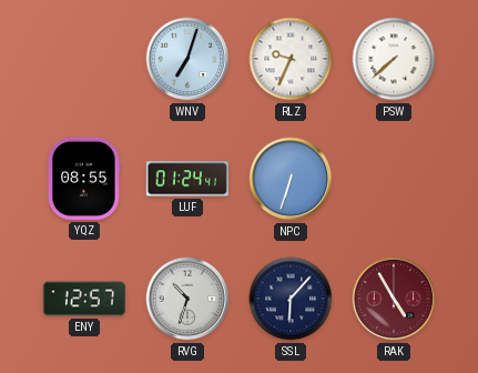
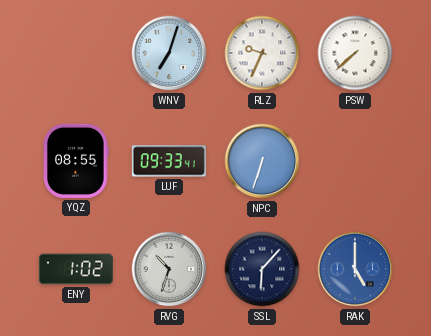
LUF: 01:24 -> 09:33 (169, 161)
ENY: 12:57 -> 1:02 (76, 269)
RAK: 4:55 -> 5:00 (355, 269)
RAK dial: burgundy -> blue (355, 269)
